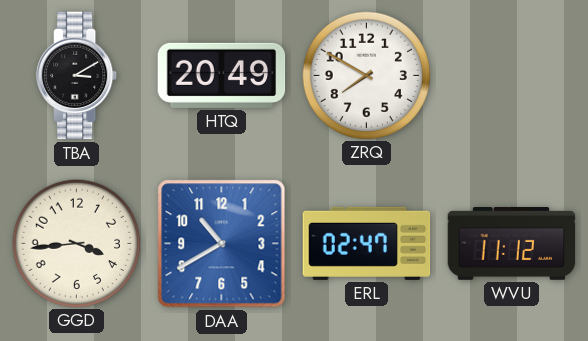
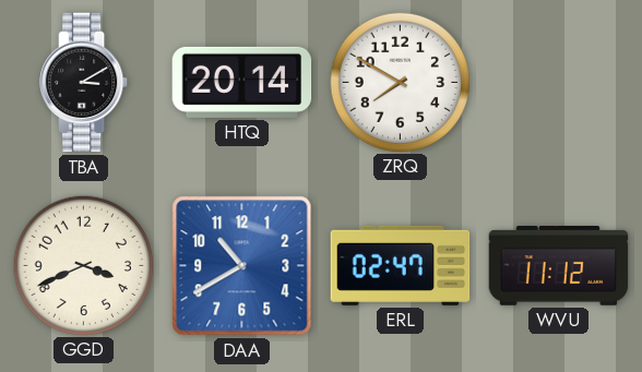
HTQ: 20:49 -> 20:14 (242, 82)
GGD: 3:44 -> 3:41 (83, 265)
